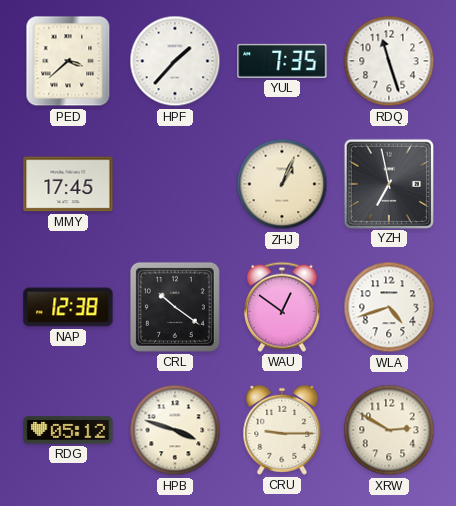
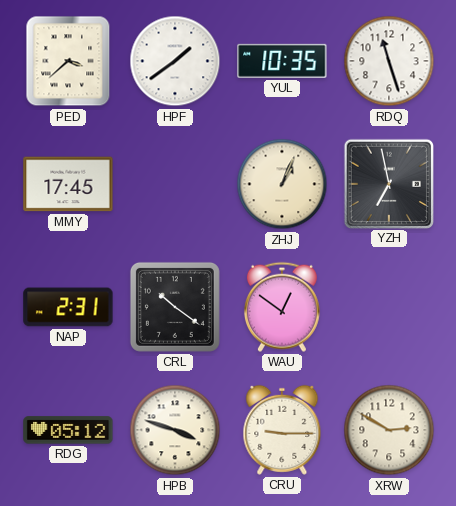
HPF: 1:37 -> 1:39 (175, 61)
YUL: 7:35 -> 10:35 (282, 61)
NAP: 12:38 -> 2:31 (68, 307)
WLA: 4:42 -> none (389, 307)
